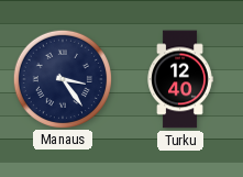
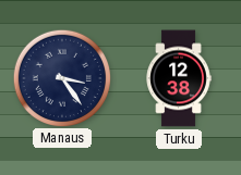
Turku: 12:40 -> 12:38 (179, 78)
